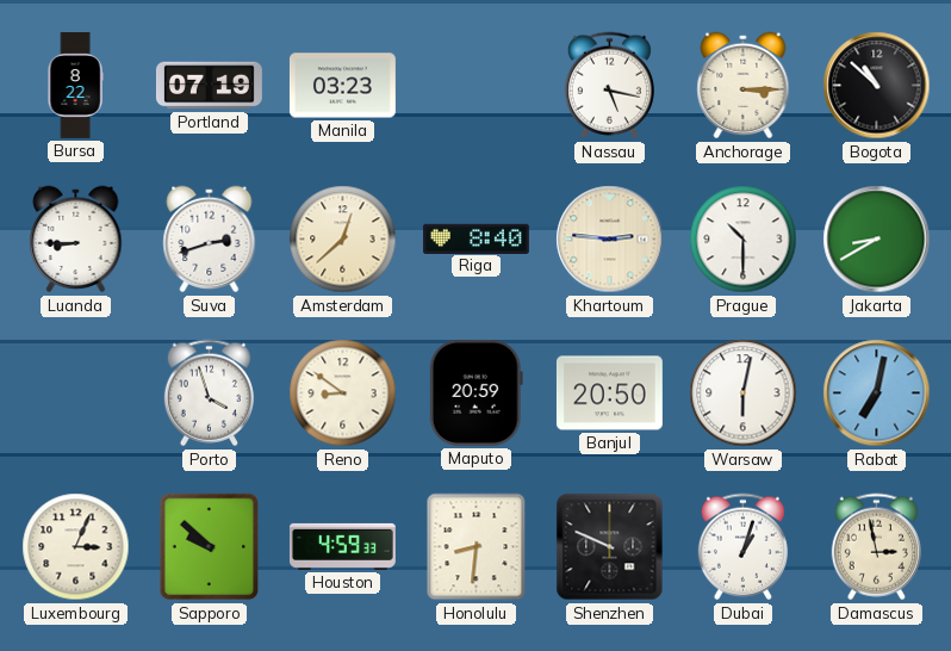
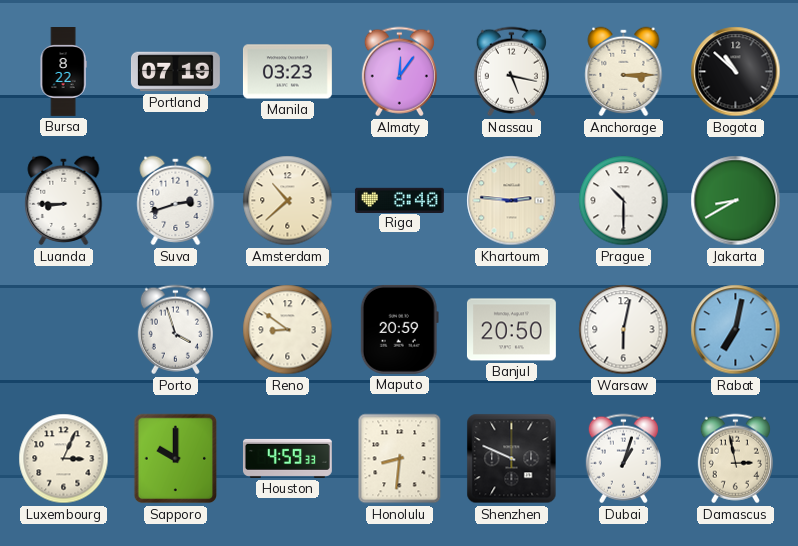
Almaty: none -> 12:06 (399, 72)
Amsterdam: 12:38 -> 10:38 (288, 201)
Sapporo: 9:52 -> 10:00 (176, 459)
